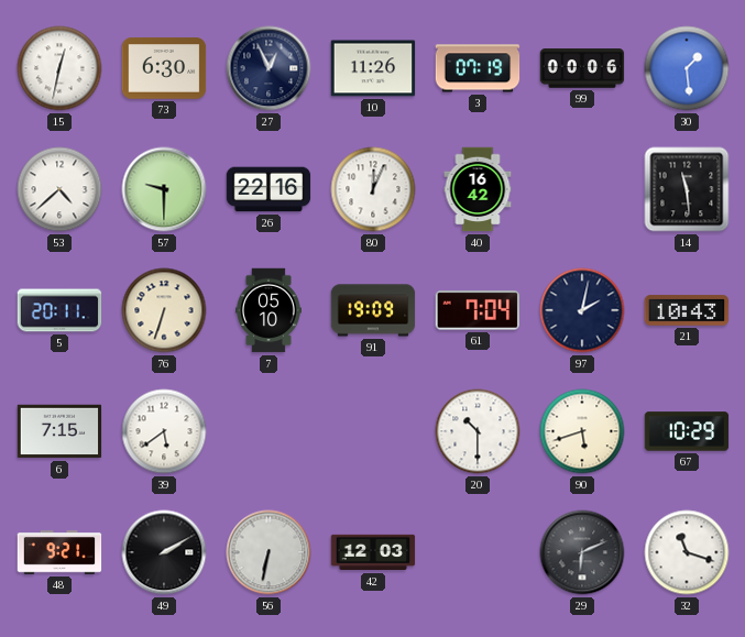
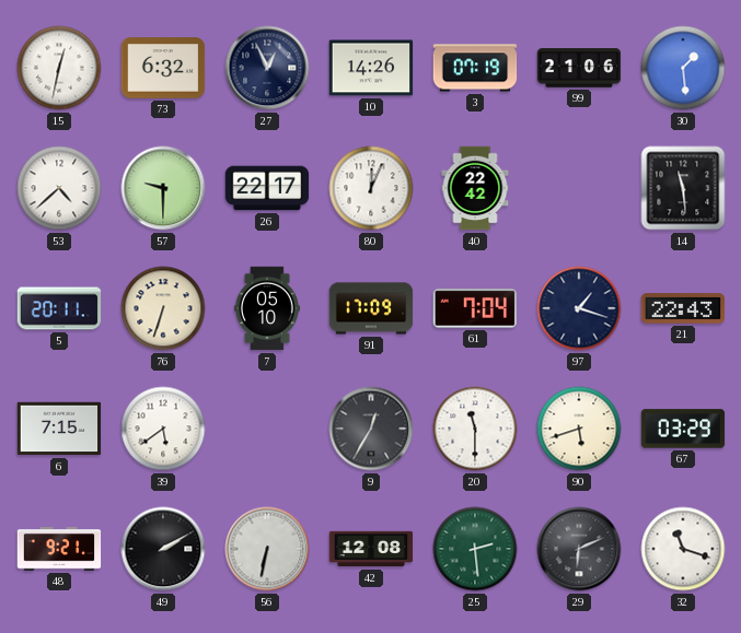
73: 6:30 -> 6:32 (163, 68)
10: 11:26 -> 14:26 (371, 68)
99: 00:06 -> 21:06 (579, 68)
26: 22:16 -> 22:17 (267, 188)
40: 16:42 -> 22:42 (475, 188)
91: 19:09 -> 17:09 (371, 308)
97: 2:02 -> 1:18 (579, 308)
21: 10:43 -> 22:43 (683, 308)
9: none -> 12:35 (371, 429)
20: 10:30 -> 11:30 (475, 429)
67: 10:29 -> 03:29 (683, 429)
42: 12:03 -> 12:08 (371, 549)
25: none -> 2:29 (475, 549)
